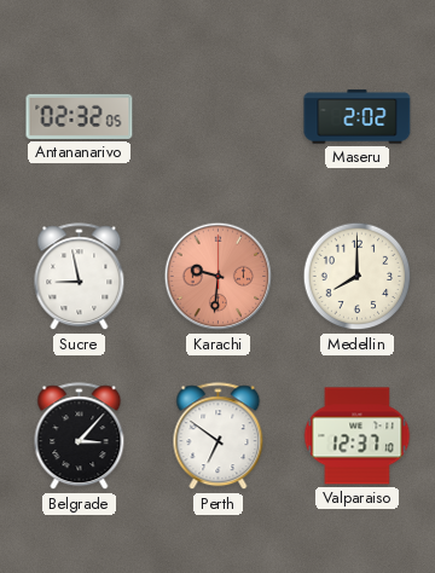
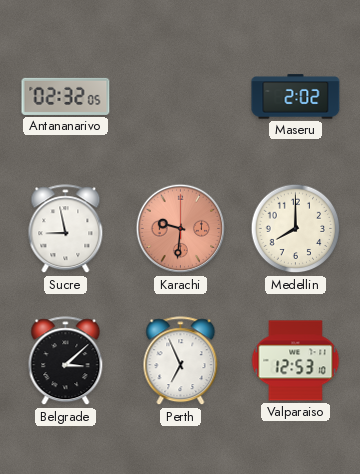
Belgrade: 3:07 -> 3:08 (66, 361)
Perth: 6:51 -> 6:56 (181, 361)
Valparaiso: 12:37 -> 12:53 (296, 361)
